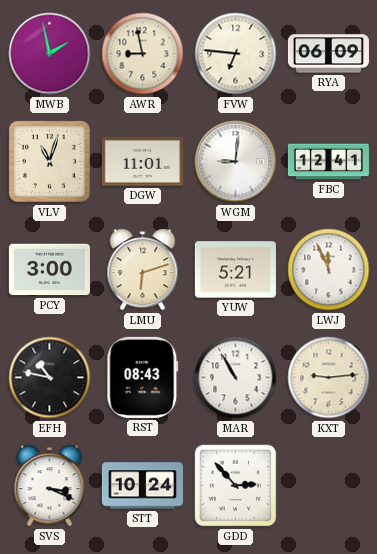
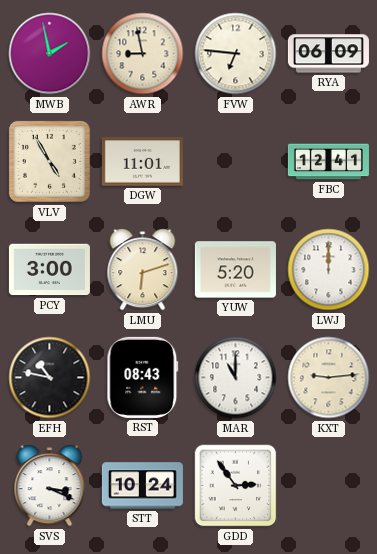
VLV: 11:03 -> 4:55 (49, 161)
WGM: 9:01 -> none (236, 162)
YUW: 5:21 -> 5:20 (235, 270)
LWJ: 11:56 -> 12:00 (329, 270)
MAR: 10:55 -> 11:00 (236, 378)
GDD: 2:53 -> 2:54 (236, 486)
